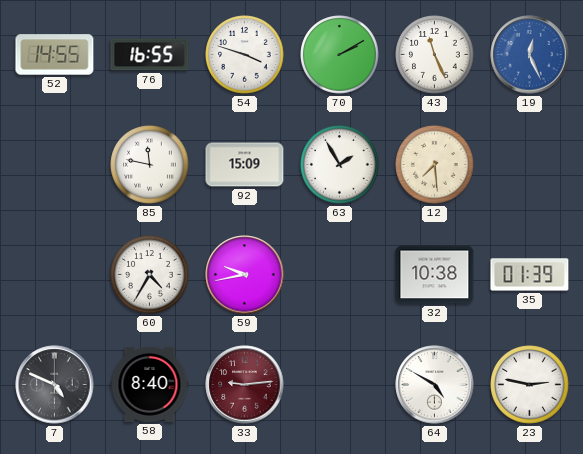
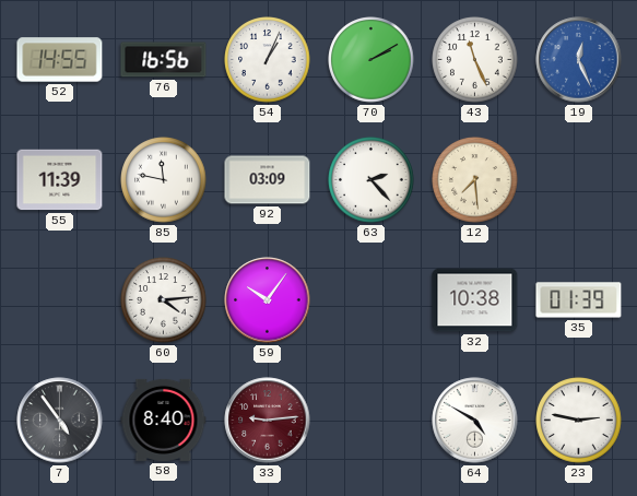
76: 16:55 -> 16:56 (164, 60)
54: 3:48 -> 1:04 (268, 60)
55: none -> 11:39 (60, 180)
92: 15:09 -> 03:09 (268, 180)
63: 1:55 -> 2:23 (371, 180)
60: 4:35 -> 4:14 (164, 300)
59: 9:43 -> 10:06 (268, 300)
7: 4:49 -> 4:54 (60, 421)
